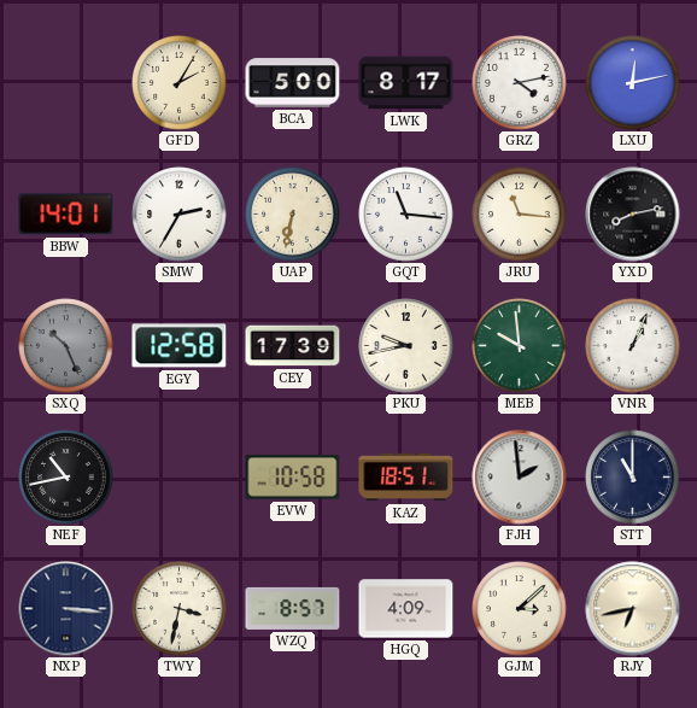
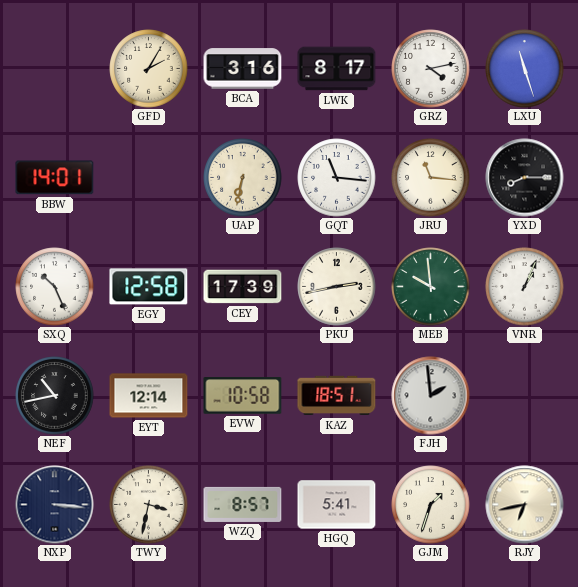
BCA: 5:00 -> 3:16 (243, 69)
LXU: 12:13 -> 11:27 (525, 69)
SMW: 2:35 -> none (180, 215)
YXD: 8:13 -> 8:15 (525, 178)
SXQ dial: grey -> white (55, 287)
PKU: 9:43 -> 2:43 (337, 287)
EYT: none -> 12:14 (149, 396)
STT: 11:00 -> none (633, 478)
HGQ: 4:09 -> 5:41 (337, 505)
GJM: 3:08 -> 1:33 (431, 505)
